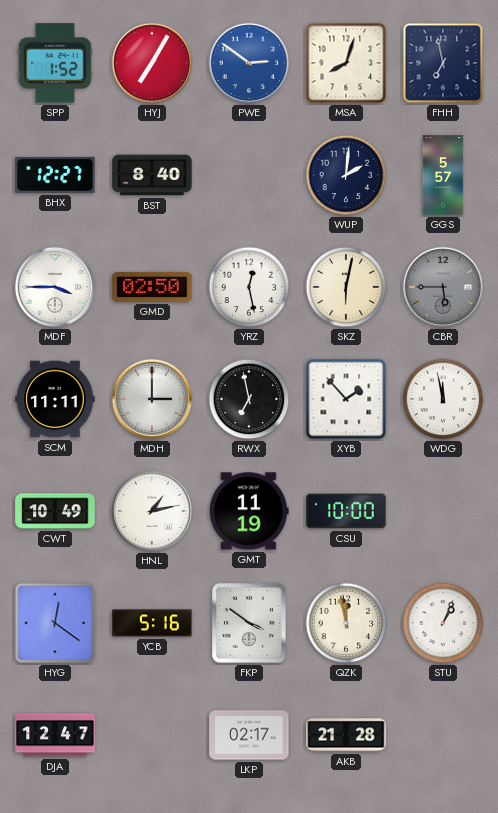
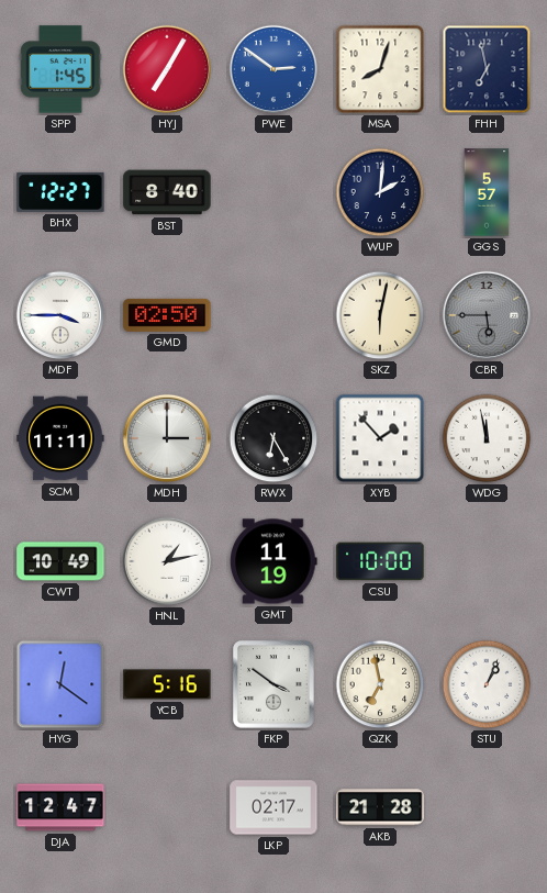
SPP: 1:52 -> 1:45 (60, 69)
YRZ: 12:28 -> none (249, 287)
RWX: 6:58 -> 6:25 (273, 438)
QZK: 11:58 -> 6:58 (380, 684)
